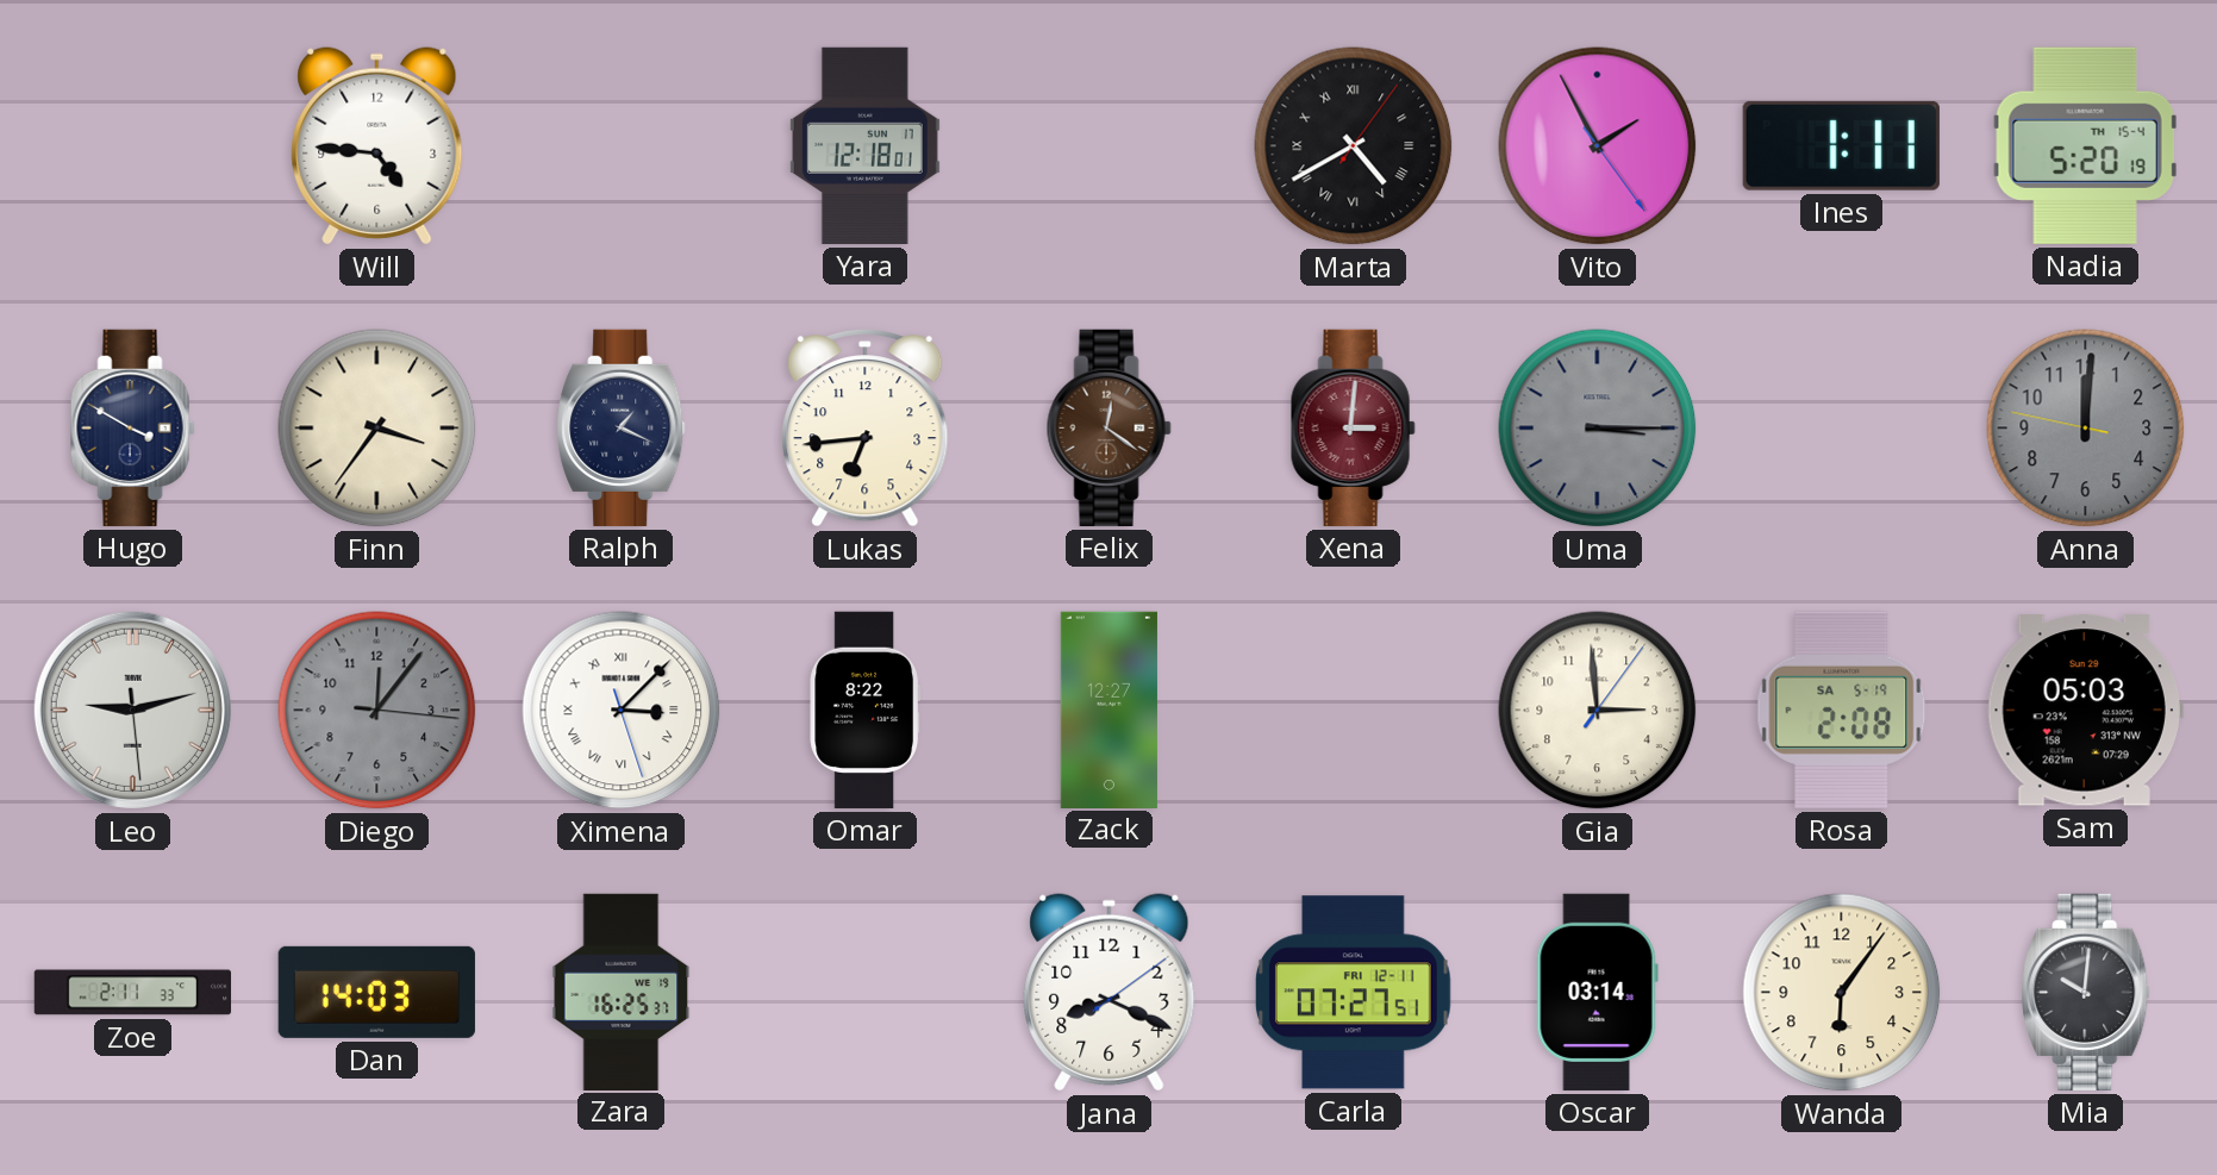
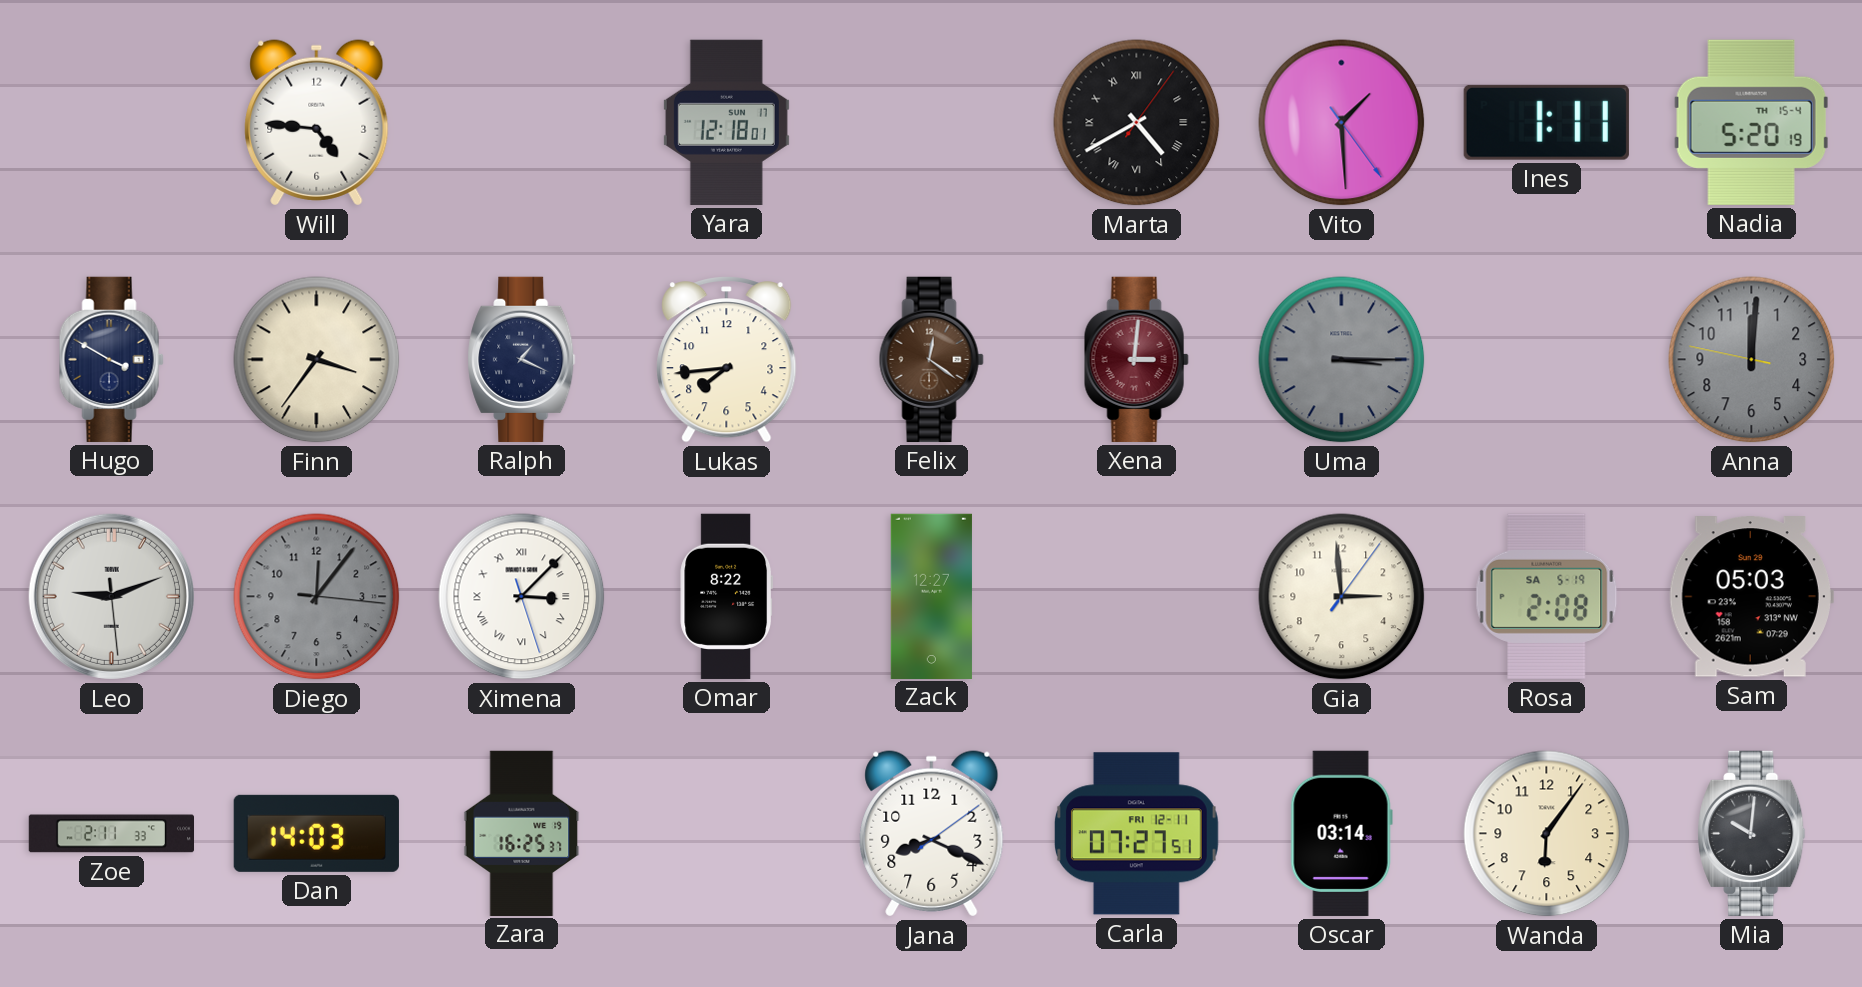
Vito: 1:55 -> 1:29 (1342, 123)
Lukas: 6:44 -> 7:44 (727, 360)
Leo: 9:12 -> 9:11 (111, 596)
